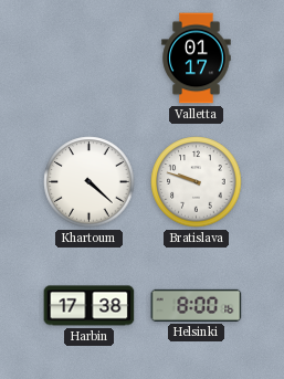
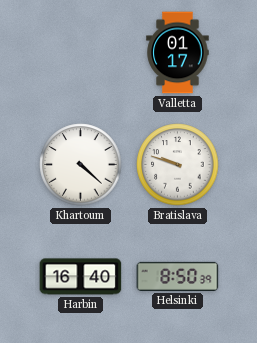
Harbin: 17:38 -> 16:40 (81, 277)
Helsinki: 8:00 -> 8:50 (178, 276)
